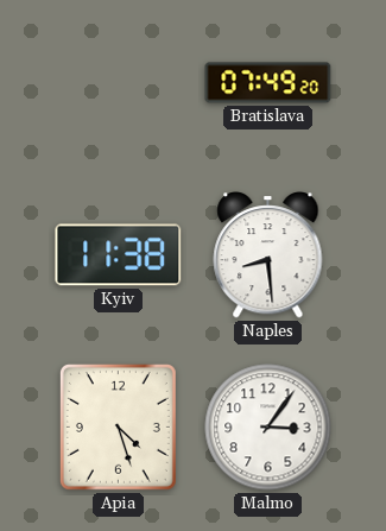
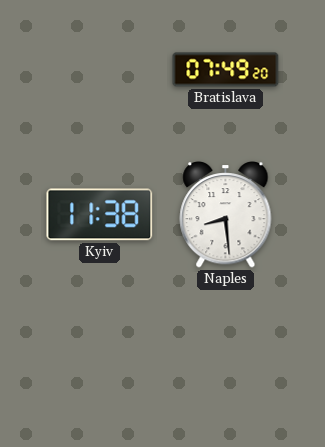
Apia: 4:27 -> none (118, 426)
Malmo: 3:06 -> none (268, 428)
